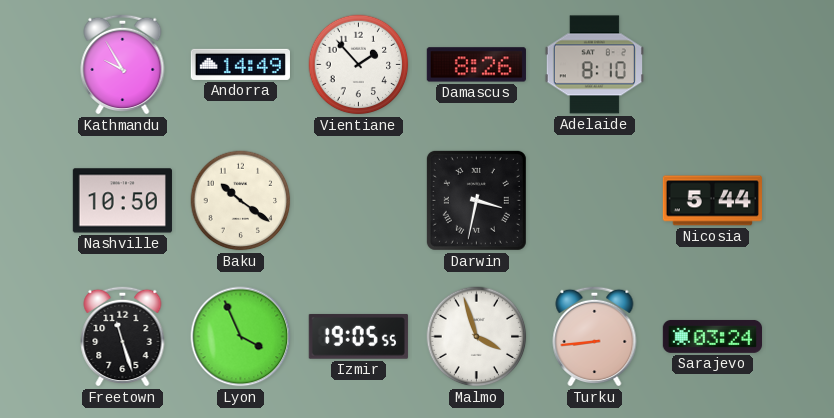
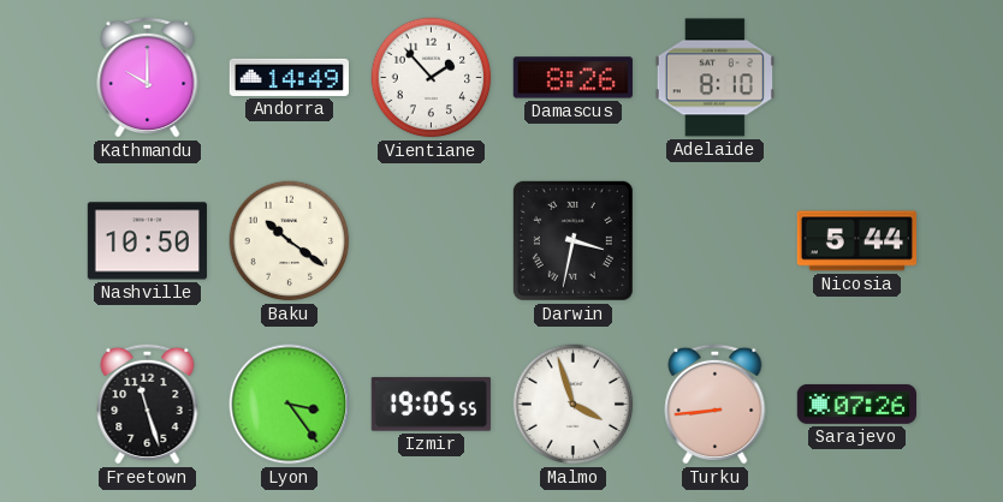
Kathmandu: 9:55 -> 10:00 (148, 77)
Lyon: 3:56 -> 3:24 (290, 405)
Sarajevo: 03:24 -> 07:26 (856, 404)
